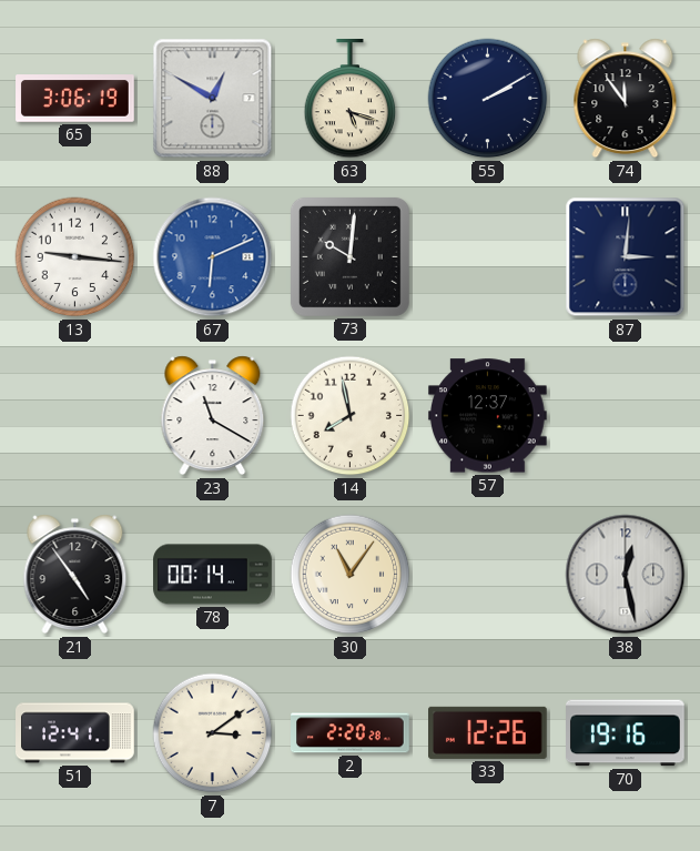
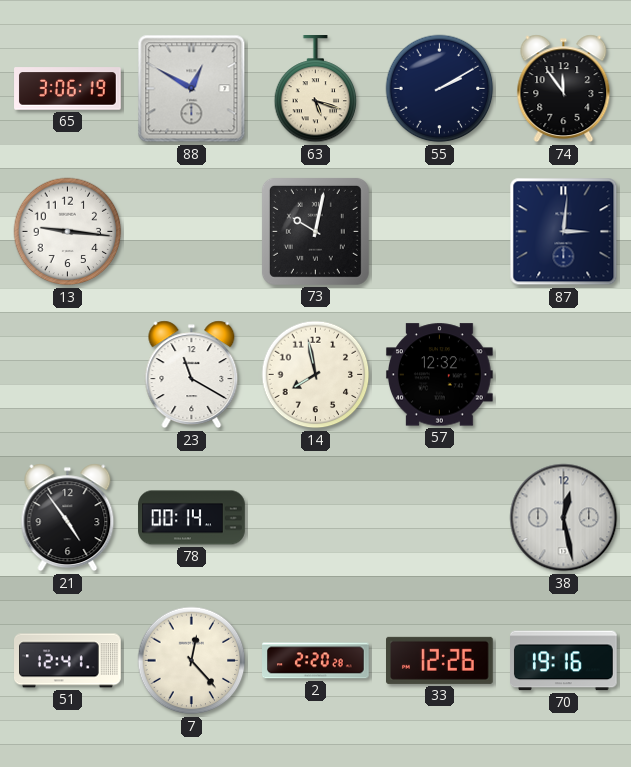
67: 6:11 -> none (213, 257)
73: 10:01 -> 10:02 (315, 231)
57: 12:37 -> 12:32 (440, 375)
30: 11:06 -> none (351, 575)
7: 3:09 -> 12:23 (192, 661)
